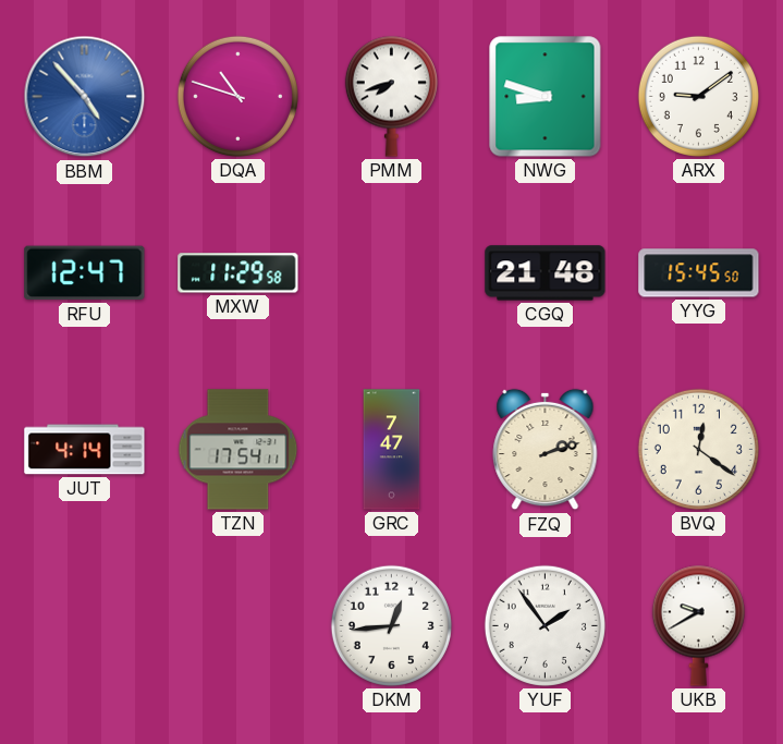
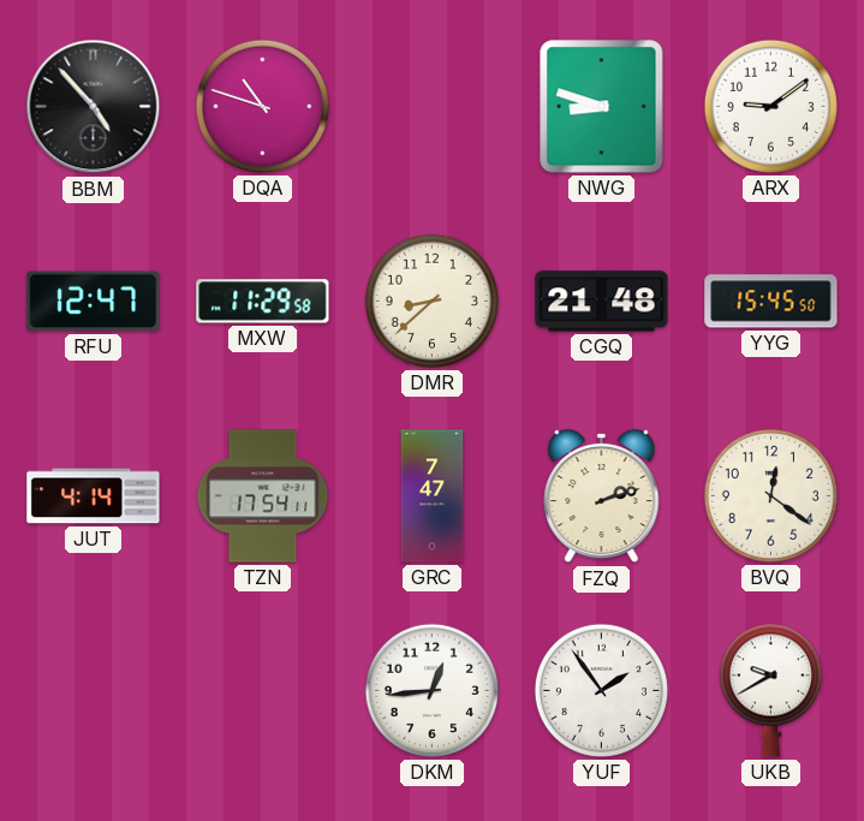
BBM dial: blue -> black (94, 107)
PMM: 7:42 -> none (391, 96)
DMR: none -> 8:38 (431, 301)
